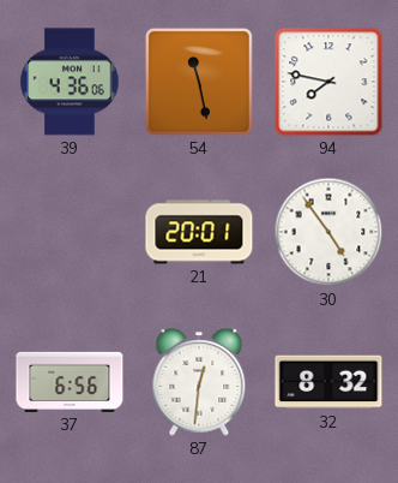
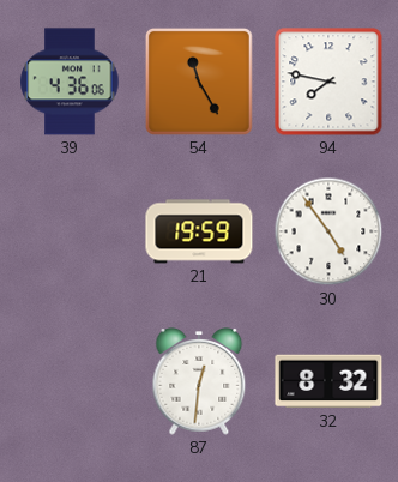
54: 11:28 -> 11:25 (199, 82)
21: 20:01 -> 19:59 (199, 231)
37: 6:56 -> none (70, 382)
